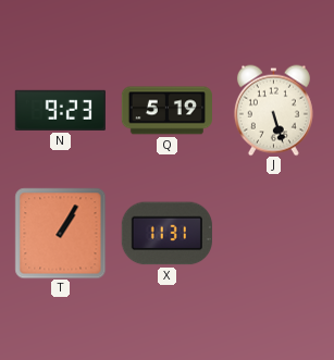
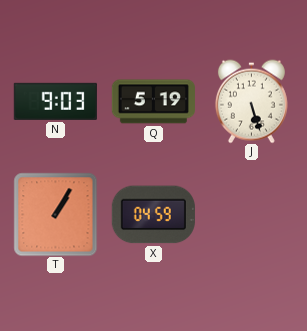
N: 9:23 -> 9:03 (55, 101)
X: 11:31 -> 04:59 (153, 215)
